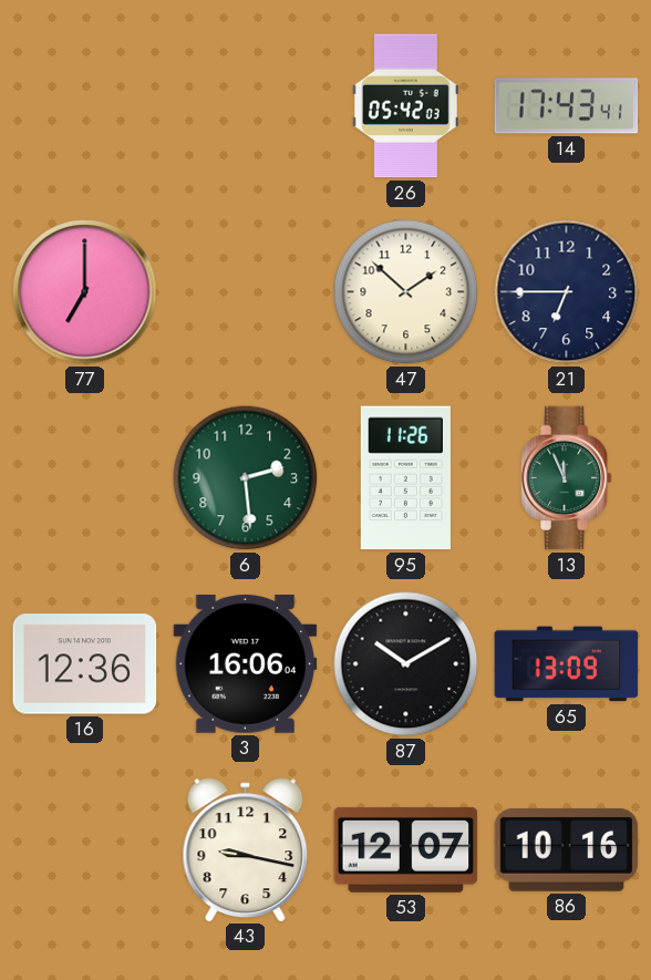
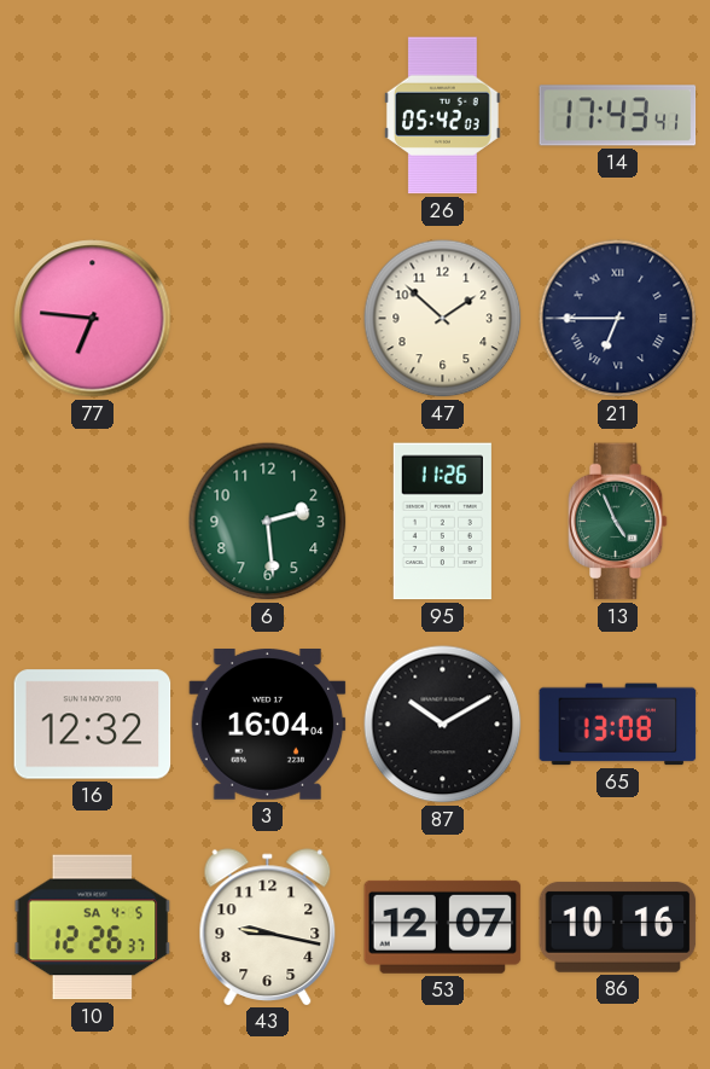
77: 7:00 -> 6:46 (93, 319)
21 numerals: Arabic -> Roman (618, 319)
13: 11:56 -> 4:56 (617, 522)
16: 12:36 -> 12:32 (93, 725)
3: 16:06 -> 16:04 (268, 725)
65: 13:09 -> 13:08 (618, 725)
10: none -> 12:26 (93, 928)
